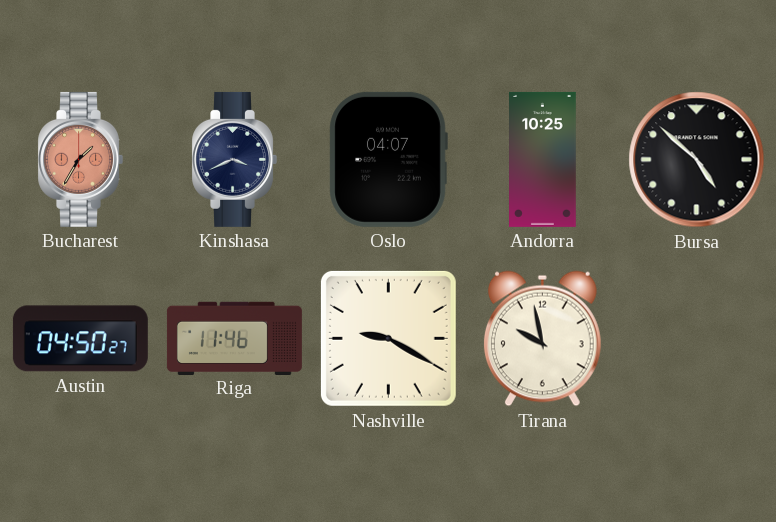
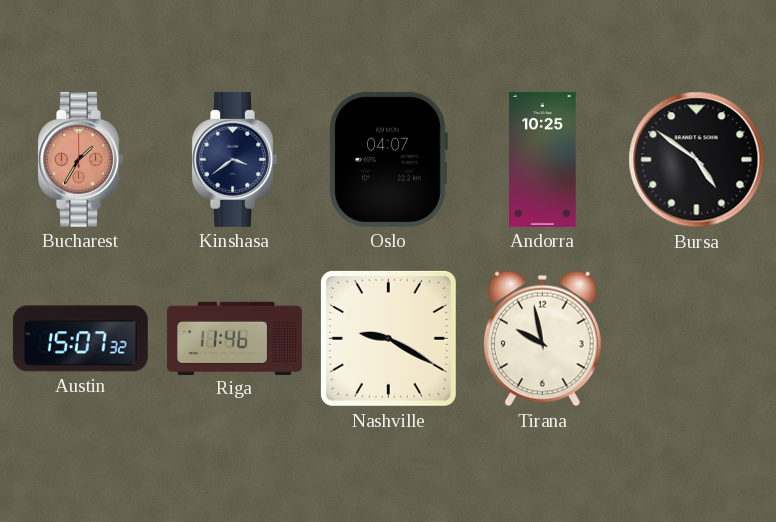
Kinshasa: 3:41 -> 3:39 (234, 159)
Bursa: 4:52 -> 4:51 (697, 160)
Austin: 04:50 -> 15:07 (80, 339)
